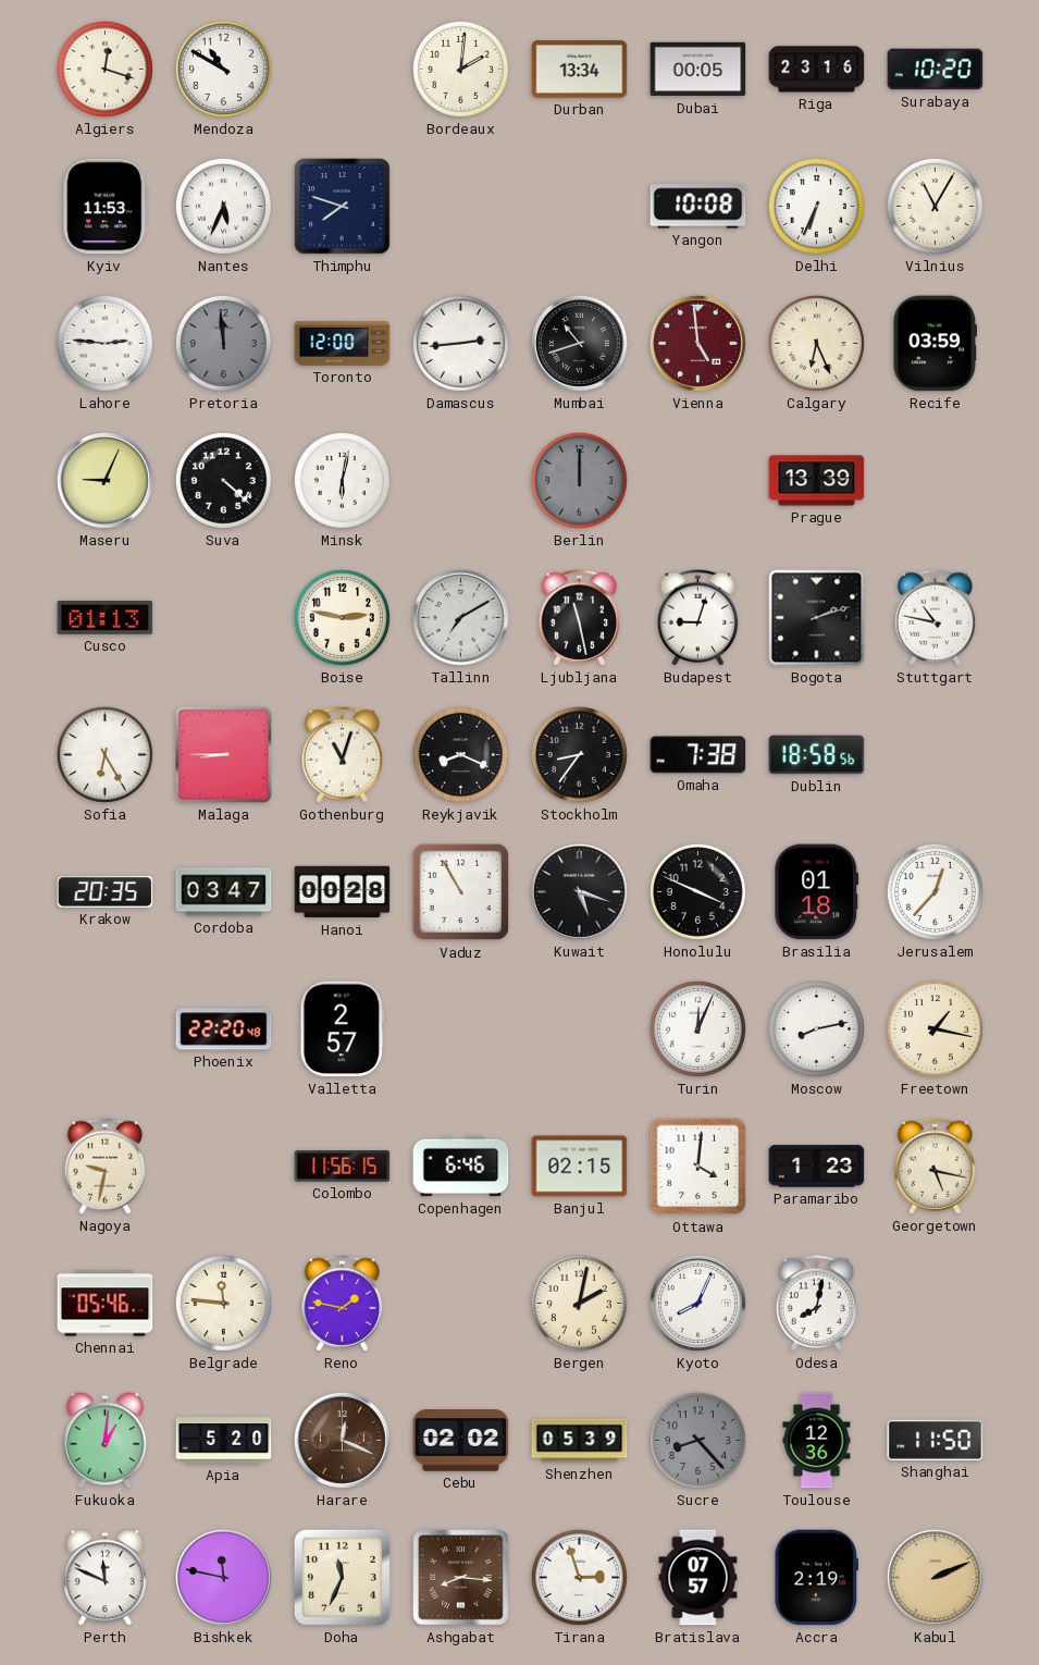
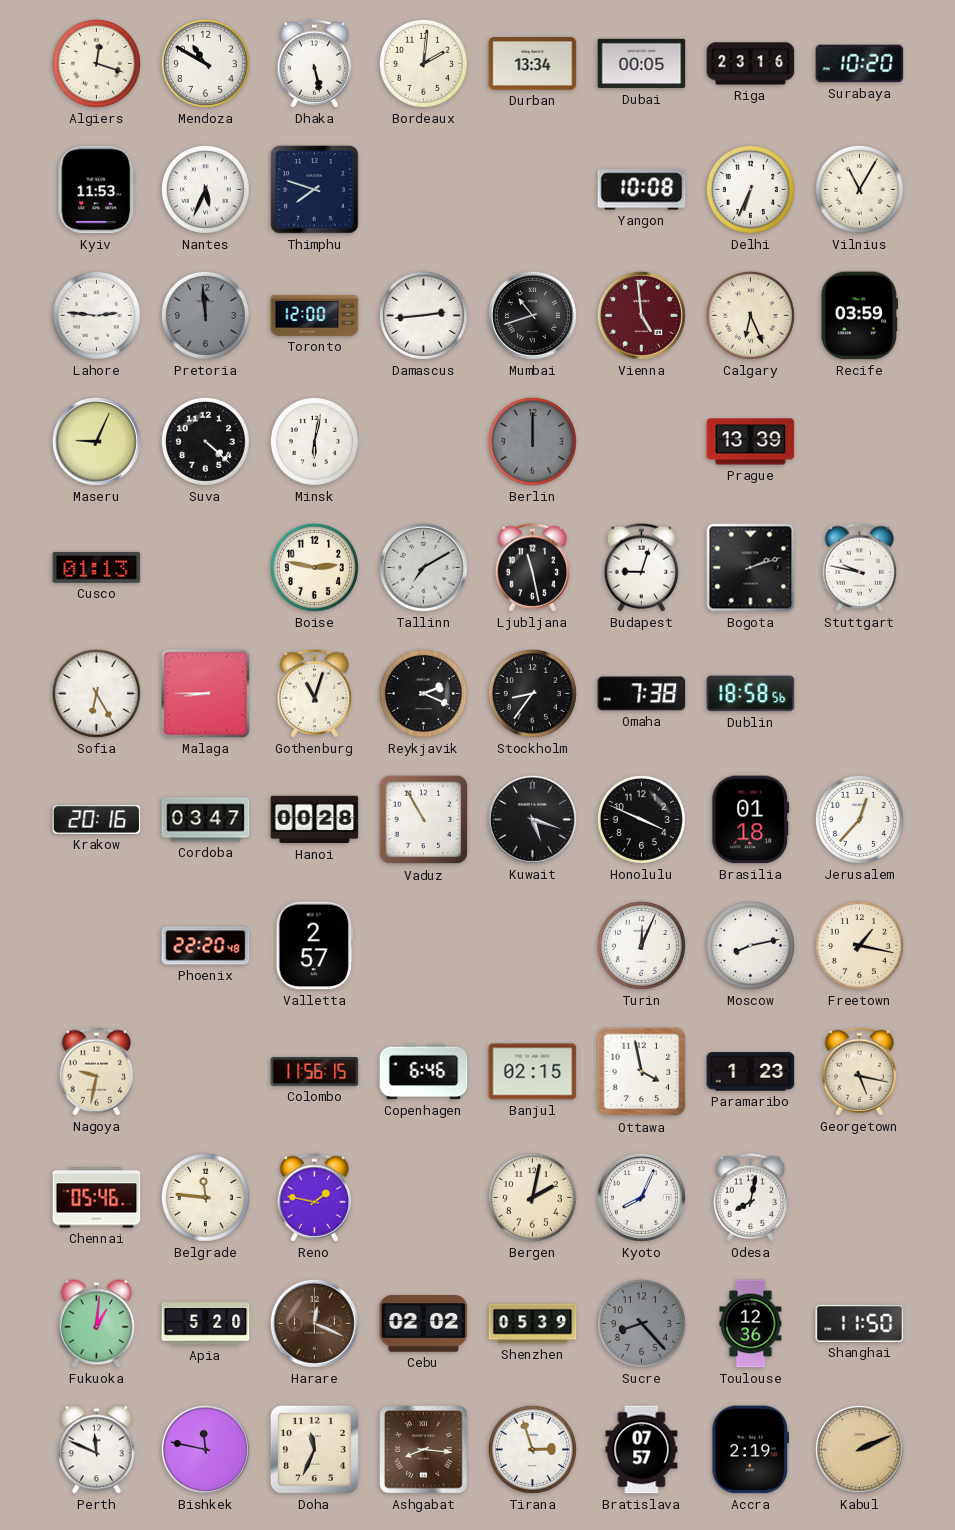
Dhaka: none -> 5:28 (315, 64)
Stuttgart: 10:47 -> 9:47 (860, 568)
Reykjavik: 8:19 -> 2:19 (423, 693)
Krakow: 20:35 -> 20:16 (97, 820)
Ottawa: 4:01 -> 3:58 (642, 1072)
